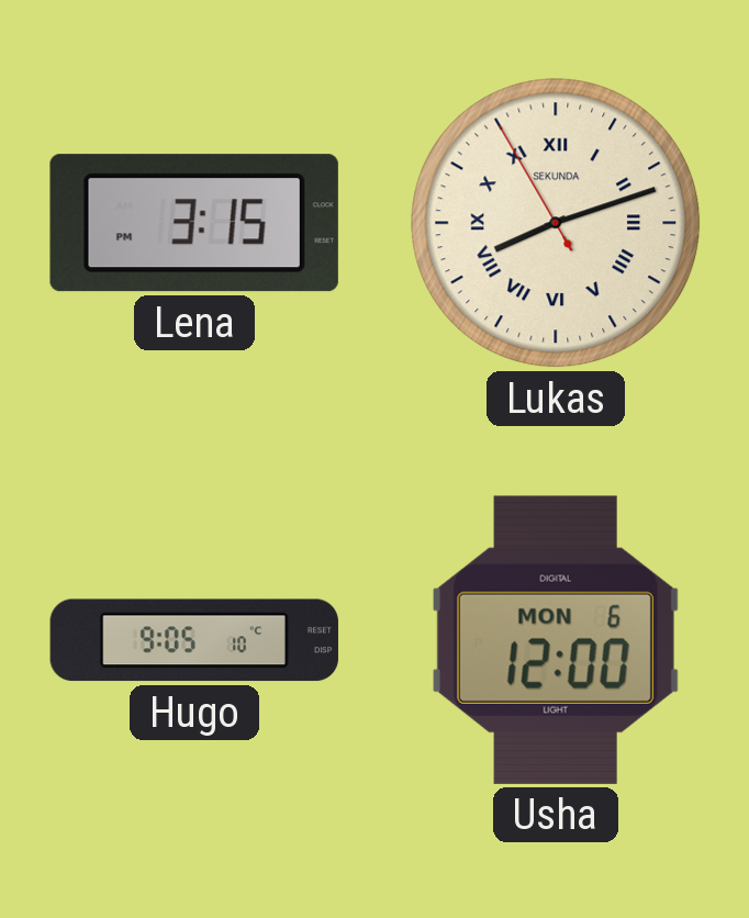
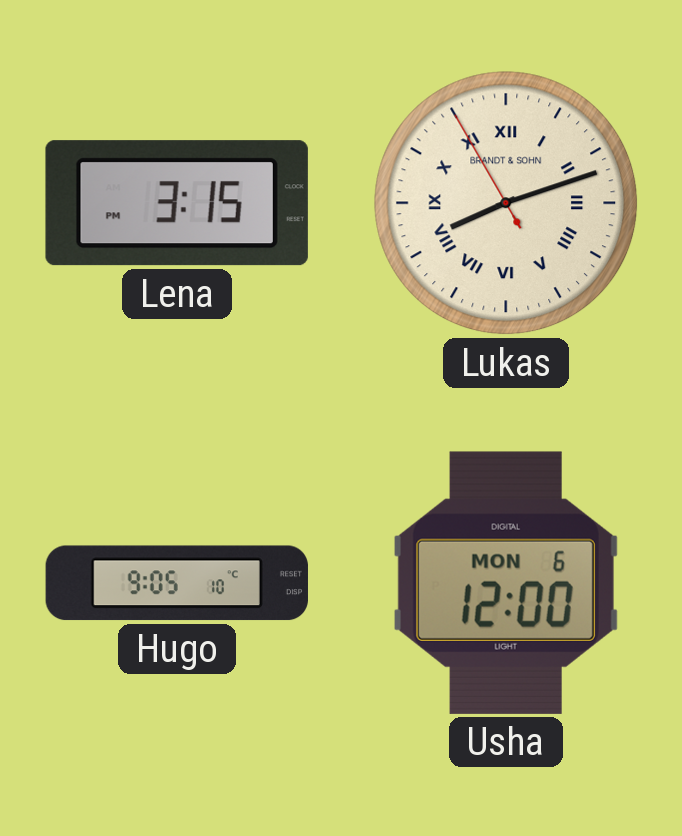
Lukas brand: SEKUNDA -> BRANDT & SOHN (506, 203)
